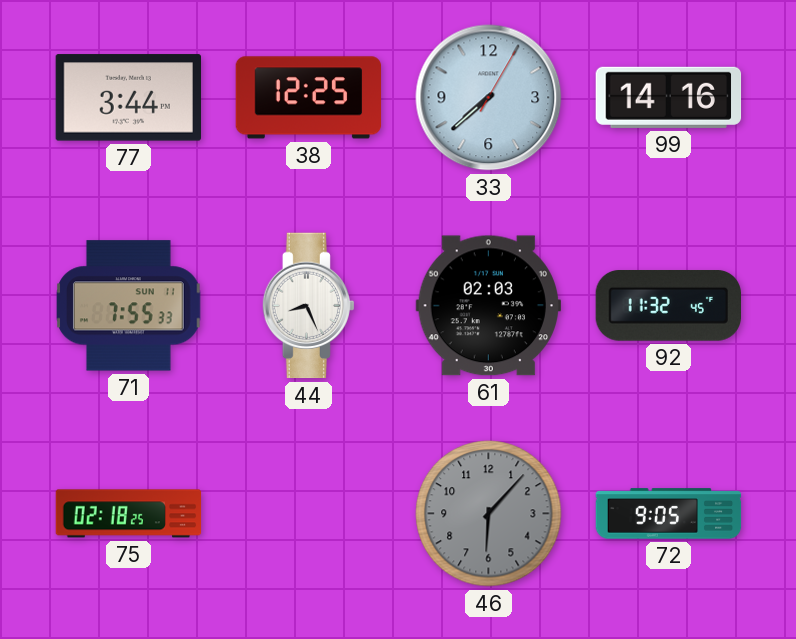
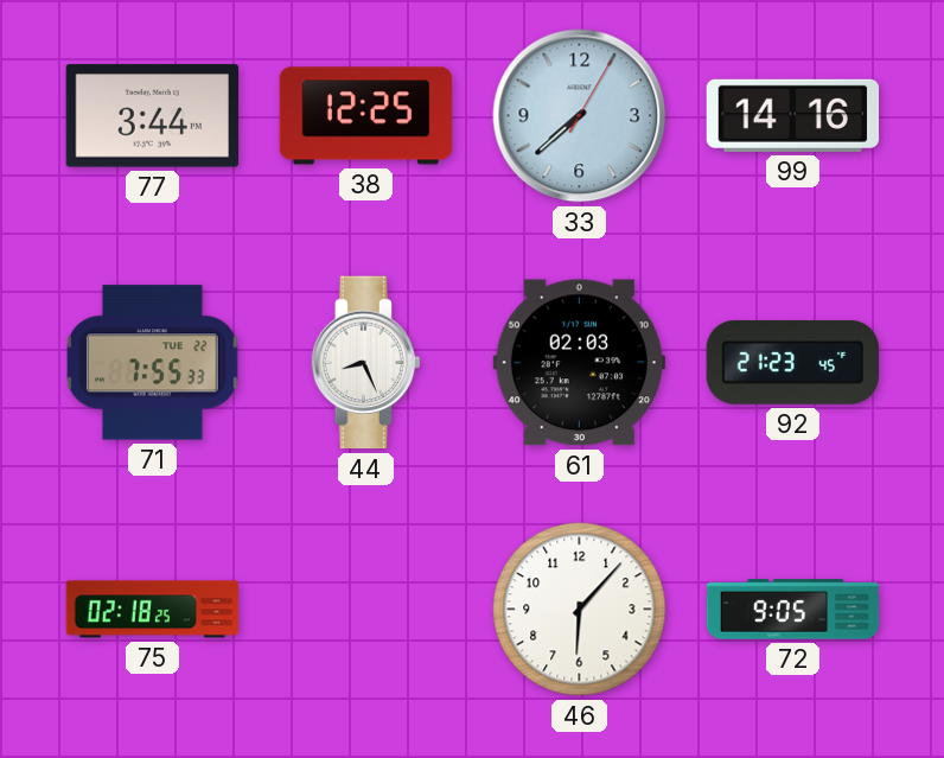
71 date: SUN 11 -> TUE 22 (153, 363)
92: 11:32 -> 21:23 (792, 363)
46 dial: grey -> white (580, 610)
